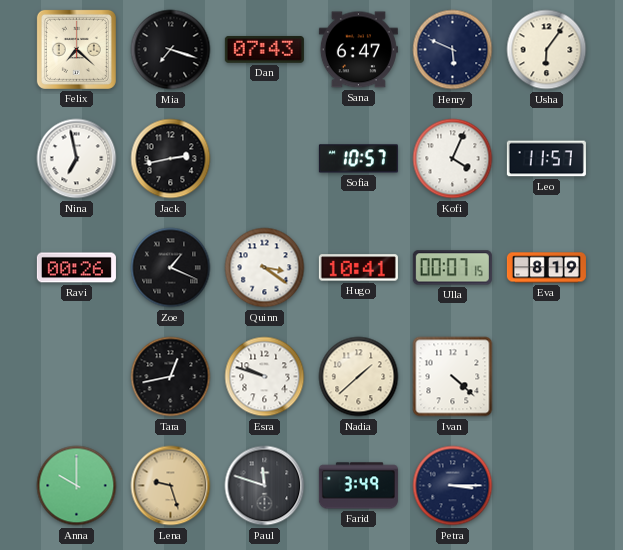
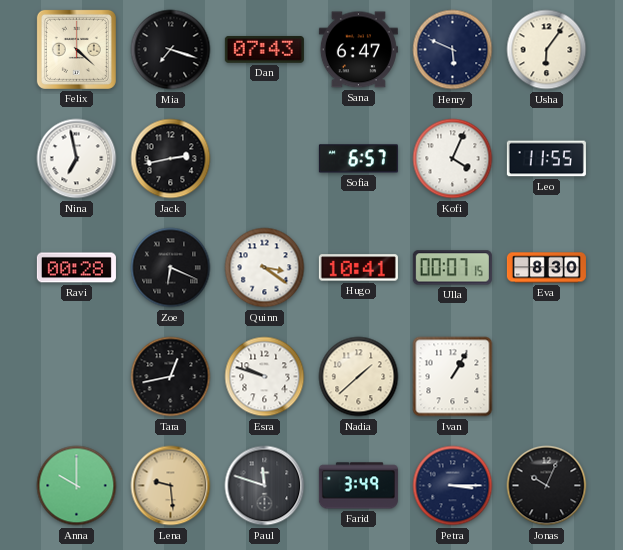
Felix: 7:22 -> 4:22 (76, 49)
Sofia: 10:57 -> 6:57 (358, 159)
Leo: 11:57 -> 11:55 (546, 159)
Ravi: 00:26 -> 00:28 (76, 268)
Zoe: 1:19 -> 6:19 (171, 268)
Eva: 8:19 -> 8:30 (546, 268)
Ivan: 4:22 -> 1:05 (453, 377)
Lena: 9:27 -> 9:29 (171, 486)
Jonas: none -> 10:04 (547, 486)
